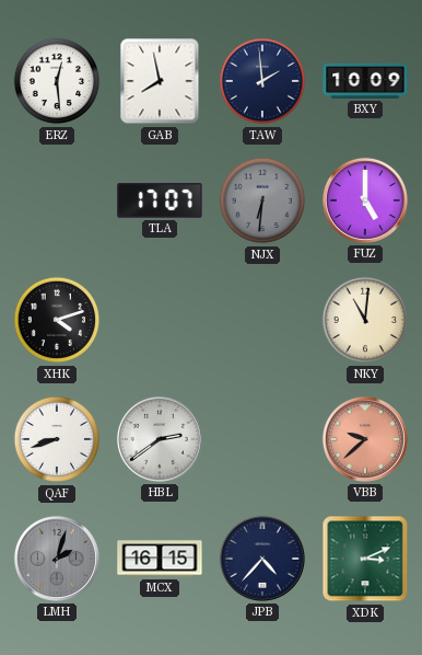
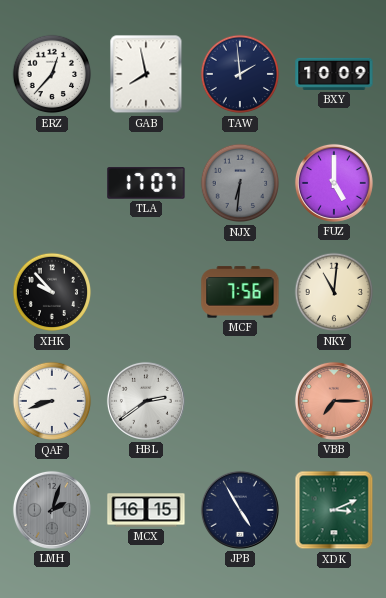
ERZ: 12:29 -> 12:37 (52, 74)
XHK: 4:12 -> 9:53 (52, 292)
MCF: none -> 7:56 (240, 292)
VBB: 9:38 -> 7:15 (334, 401)
JPB: 4:37 -> 4:55 (240, 510)
